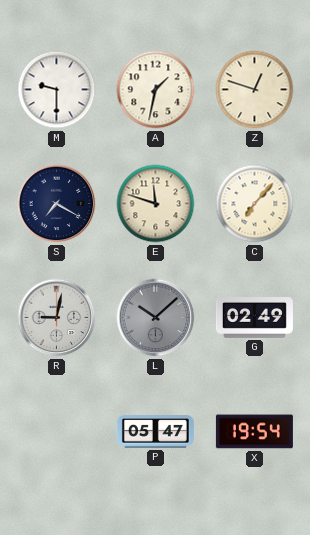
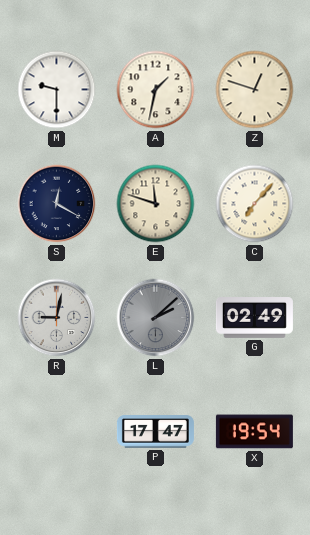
S: 7:20 -> 12:20 (57, 204)
L: 10:08 -> 2:08 (156, 318)
P: 05:47 -> 17:47 (155, 432)
